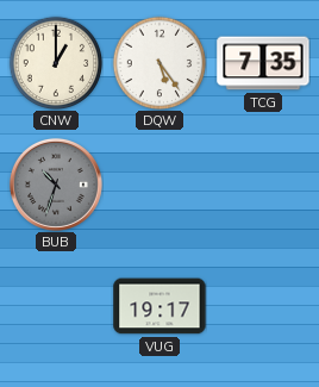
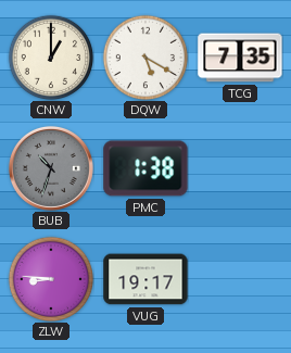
DQW: 5:24 -> 5:20 (145, 58)
PMC: none -> 1:38 (145, 168)
ZLW: none -> 8:46 (51, 279)
